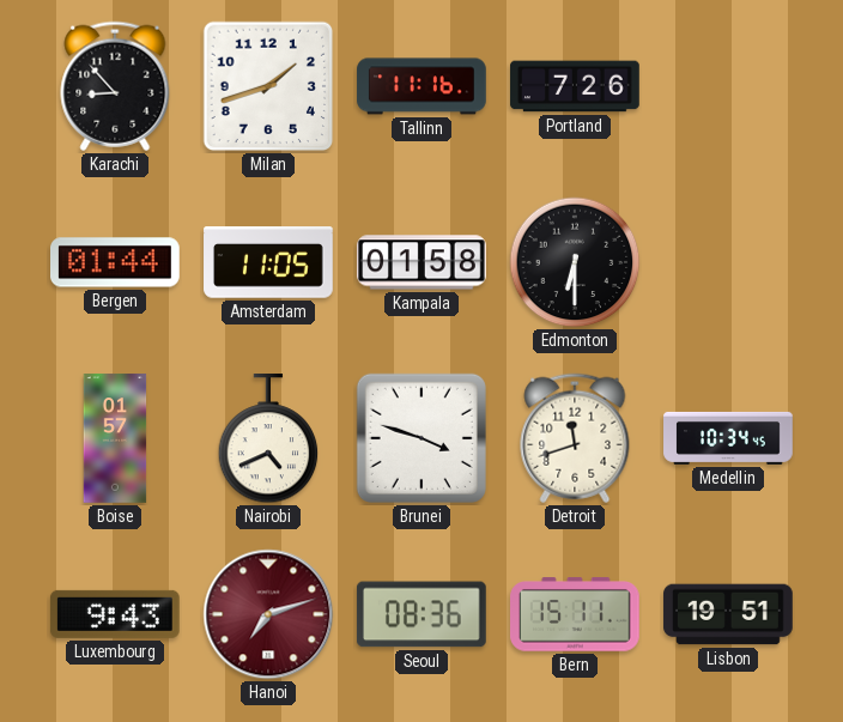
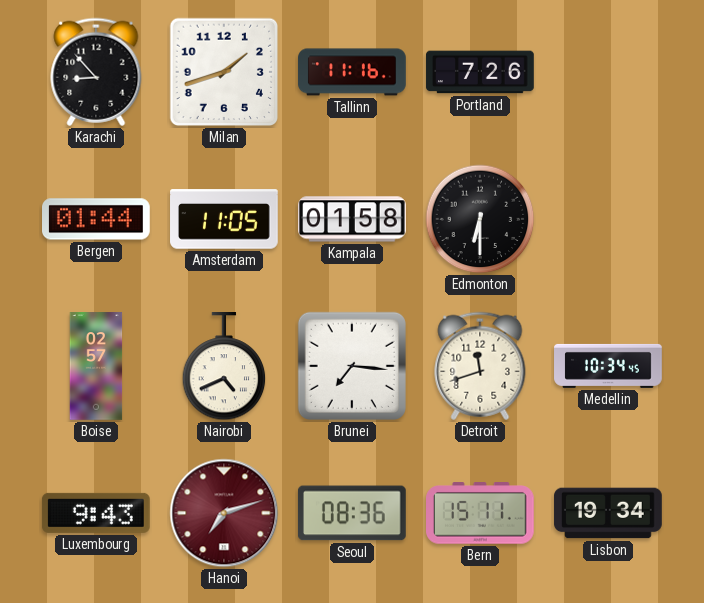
Boise: 01:57 -> 02:57 (96, 366)
Brunei: 3:48 -> 7:16 (352, 366)
Lisbon: 19:51 -> 19:34 (608, 513)
